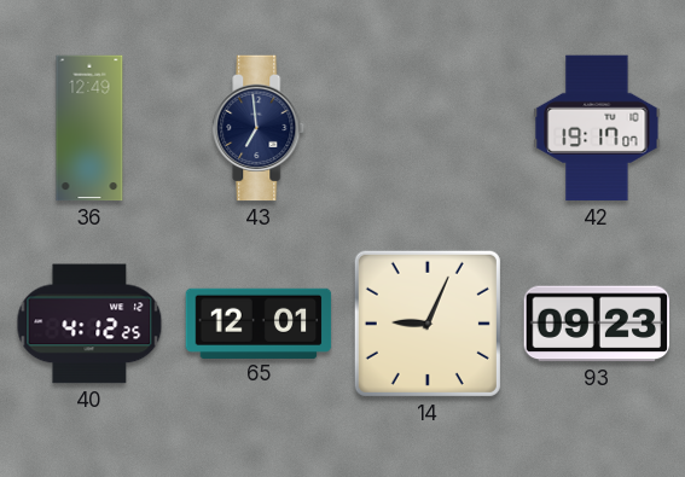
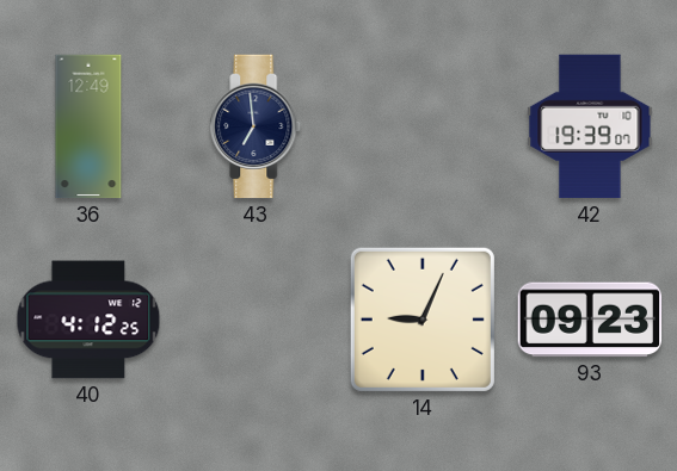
42: 19:17 -> 19:39 (590, 126)
65: 12:01 -> none (259, 322)
